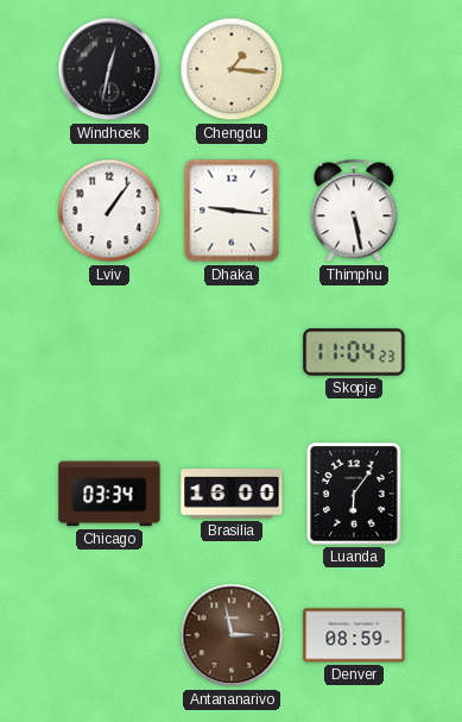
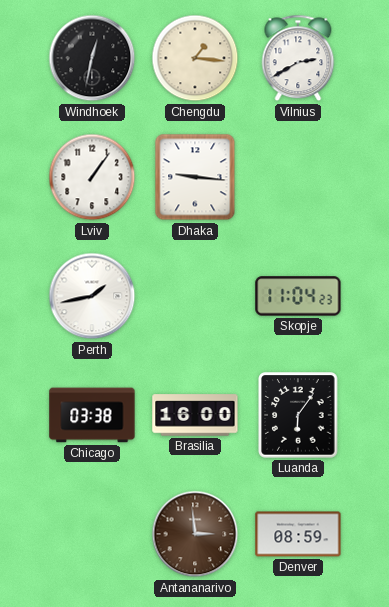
Vilnius: none -> 2:40 (298, 58)
Thimphu: 5:28 -> none (354, 211)
Perth: none -> 1:43 (92, 296)
Chicago: 03:34 -> 03:38 (92, 415)
Antananarivo: 2:58 -> 2:59 (195, 534)
